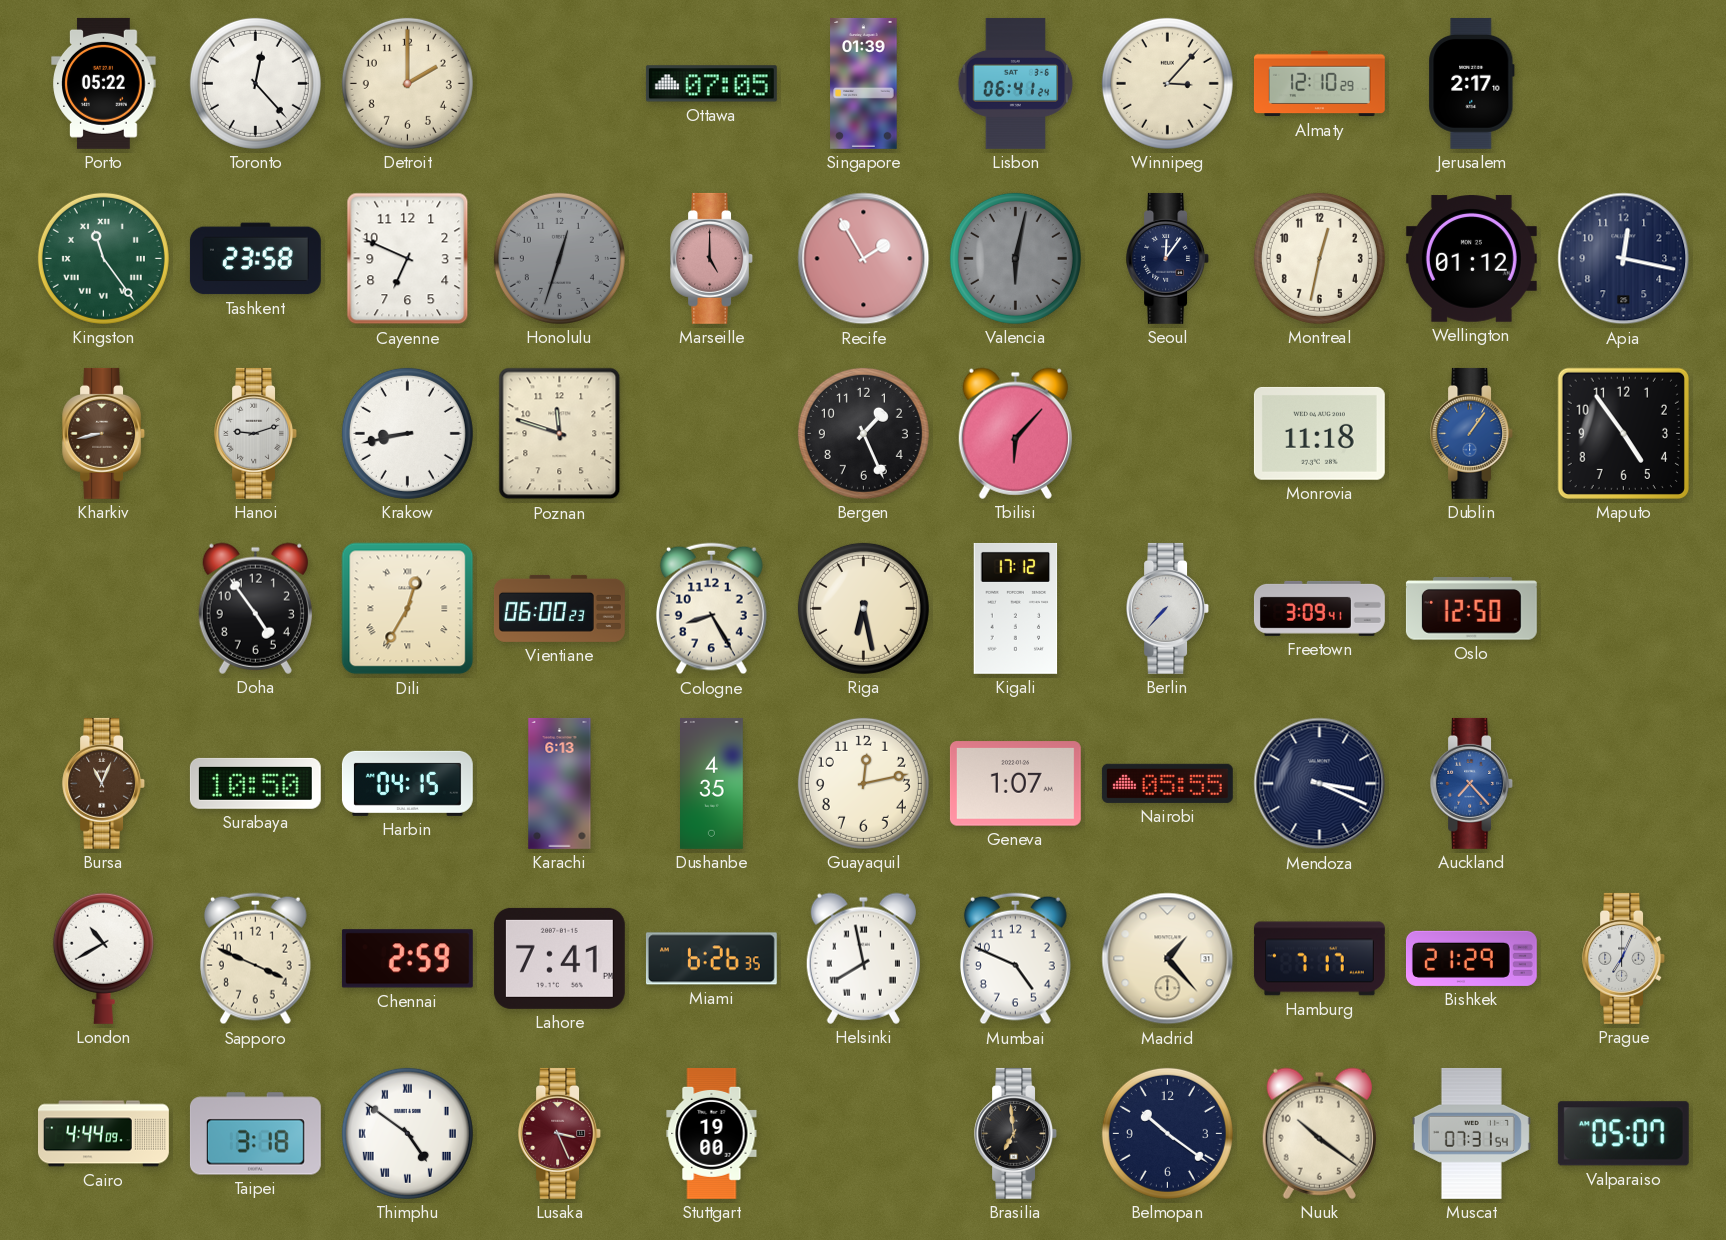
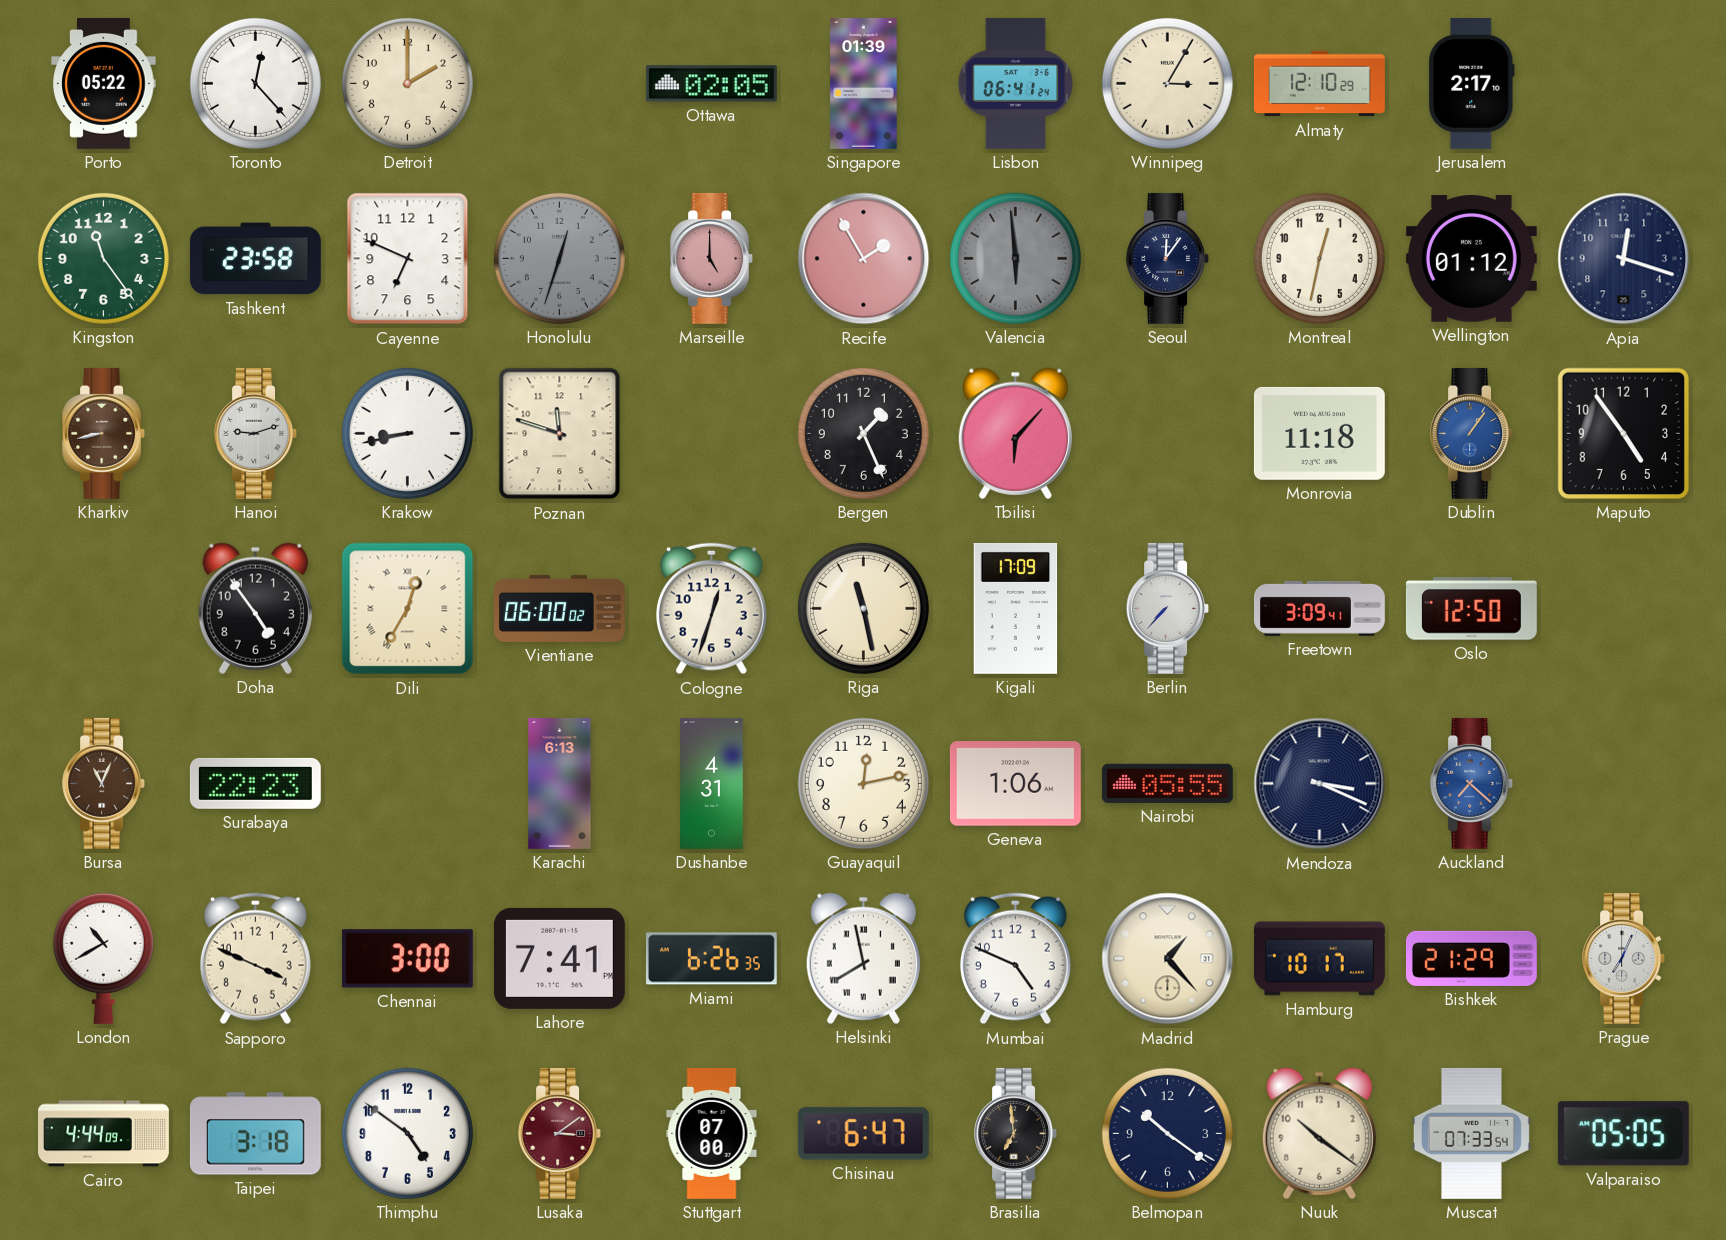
Ottawa: 07:05 -> 02:05 (711, 84)
Winnipeg: 3:07 -> 3:05 (1167, 83)
Kingston numerals: Roman -> Arabic (103, 258)
Valencia: 6:02 -> 5:59 (1015, 258)
Apia: 12:17 -> 12:18 (1624, 259)
Vientiane: 06:00:23 -> 06:00:02 (560, 608)
Cologne: 8:25 -> 12:33 (711, 609)
Riga: 6:28 -> 11:28 (863, 608)
Kigali: 17:12 -> 17:09 (1016, 608)
Surabaya: 10:50 -> 22:23 (255, 783)
Harbin: 04:15 -> none (407, 783)
Dushanbe: 4:35 -> 4:31 (712, 783)
Geneva: 1:07 -> 1:06 (1015, 784)
Auckland: 7:23 -> 7:22 (1472, 783)
Chennai: 2:59 -> 3:00 (407, 959)
Hamburg: 7:17 -> 10:17 (1319, 959)
Thimphu numerals: Roman -> Arabic (407, 1133)
Lusaka: 3:26 -> 3:09 (560, 1133)
Stuttgart: 19:00 -> 07:00 (712, 1133)
Chisinau: none -> 6:47 (863, 1134)
Muscat: 07:31 -> 07:33 (1471, 1133)
Valparaiso: 05:07 -> 05:05 (1623, 1134)
